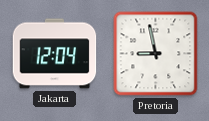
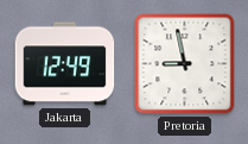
Jakarta: 12:04 -> 12:49 (65, 64)
